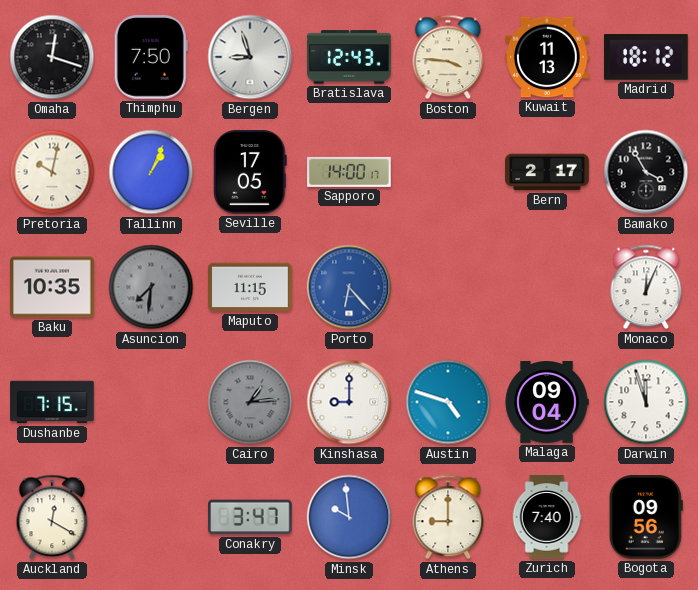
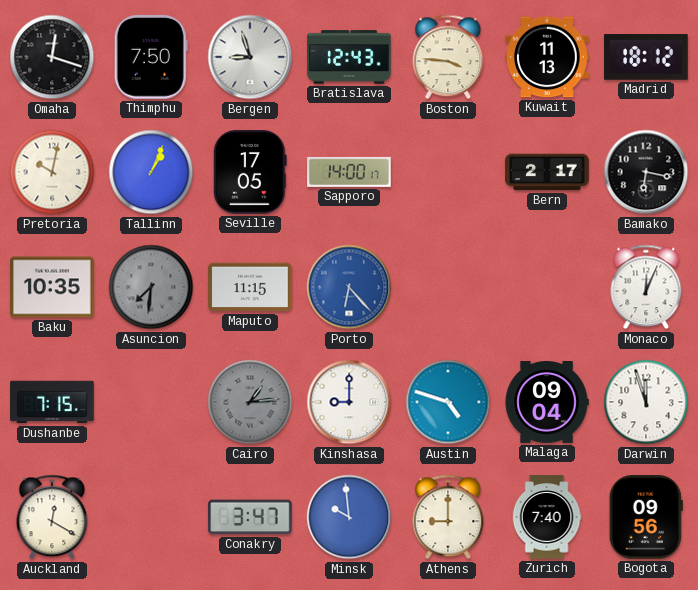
Bamako: 3:55 -> 6:17 (646, 172)
